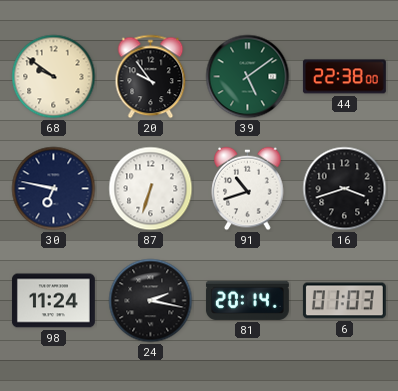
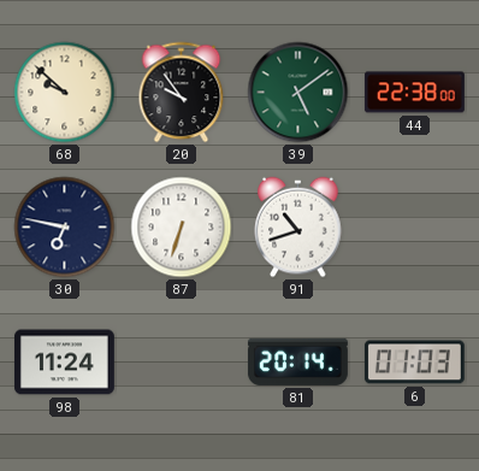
68: 9:51 -> 9:52 (65, 93)
16: 3:42 -> none (345, 189)
24: 2:17 -> none (151, 301)
